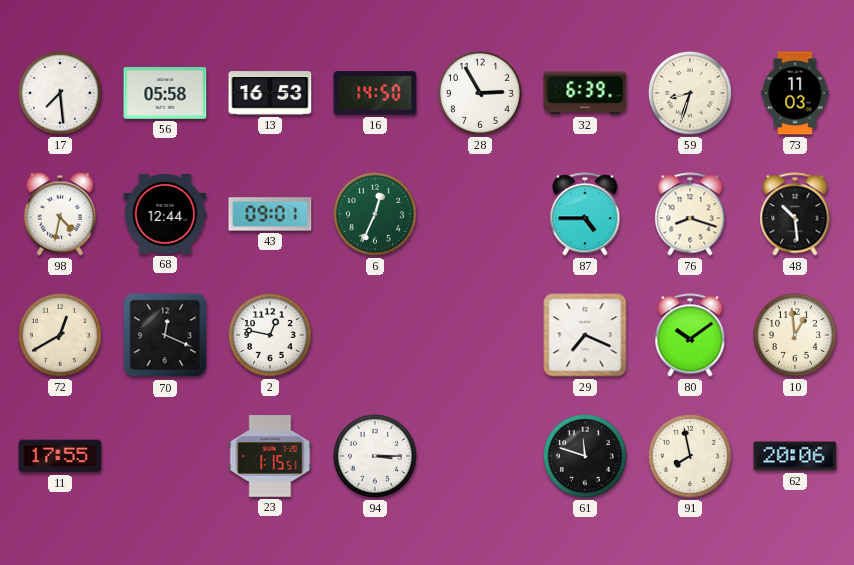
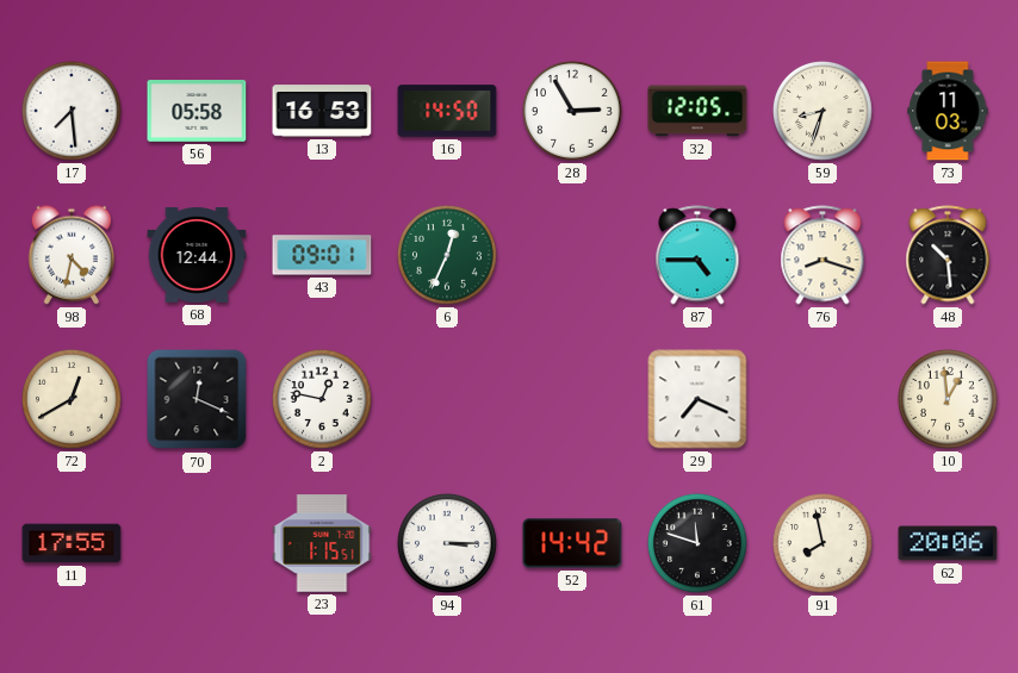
32: 6:39 -> 12:05 (697, 111)
80: 10:09 -> none (690, 335)
52: none -> 14:42 (572, 543)
